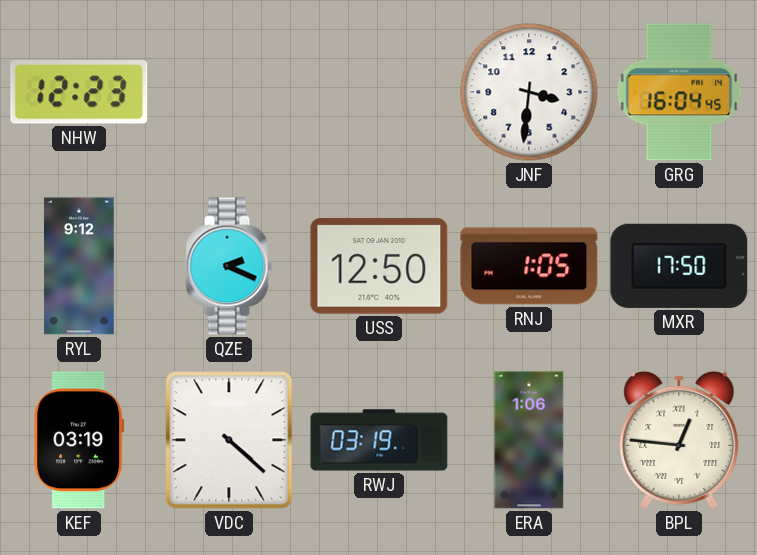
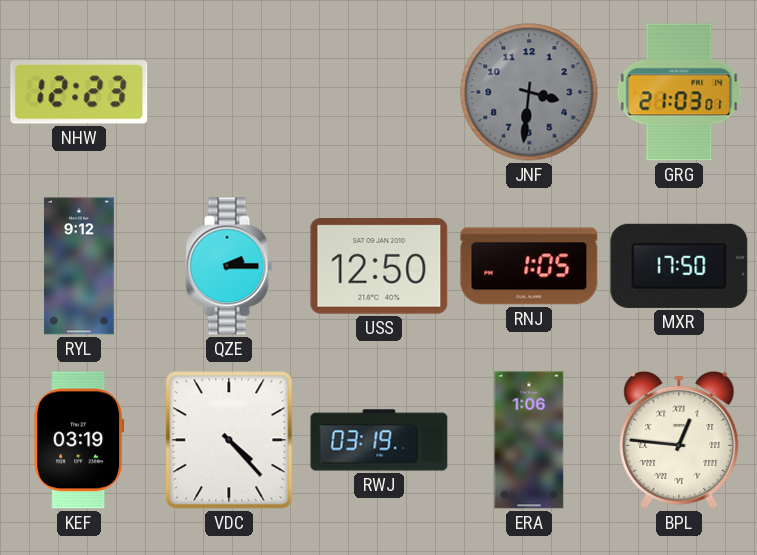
JNF dial: white -> grey (529, 92)
GRG: 16:04 -> 21:03 (679, 92)
QZE: 2:19 -> 2:15 (229, 266)
VDC: 4:22 -> 4:23 (229, 440)
